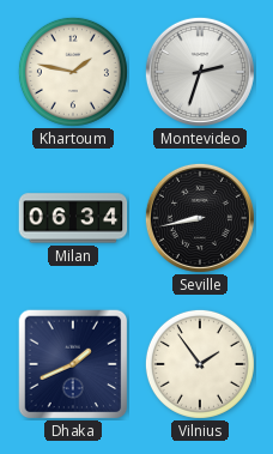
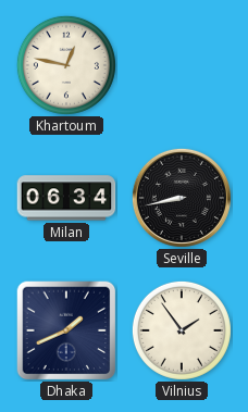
Khartoum: 1:47 -> 12:47 (66, 65)
Montevideo: 2:33 -> none (200, 72)
